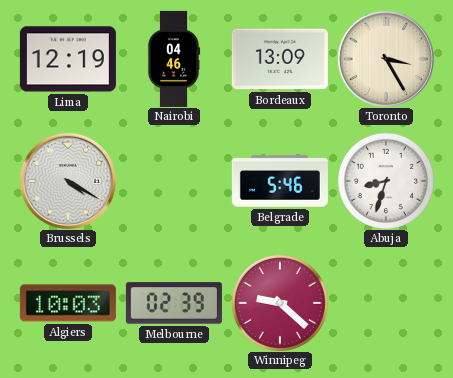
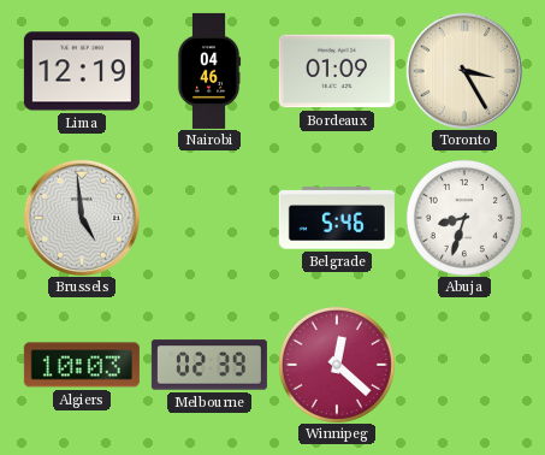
Bordeaux: 13:09 -> 01:09 (337, 71)
Brussels: 4:20 -> 4:59 (82, 218)
Winnipeg: 9:22 -> 12:22 (337, 365)
